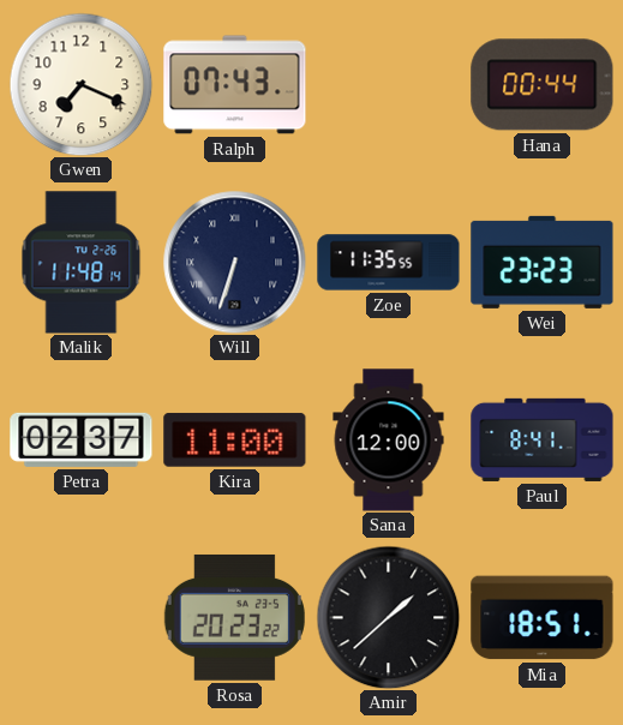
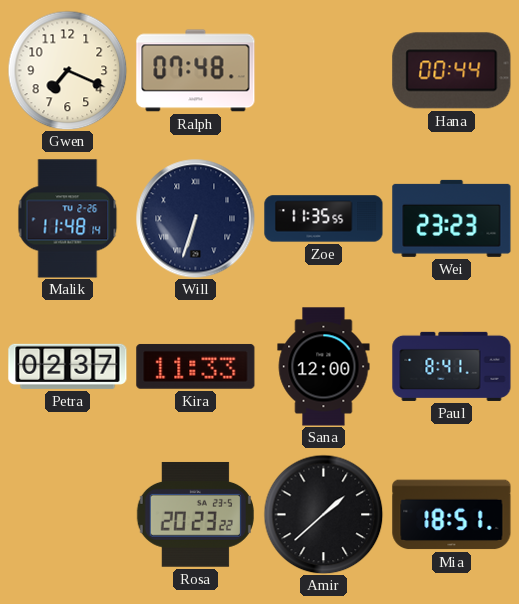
Ralph: 07:43 -> 07:48 (196, 71)
Kira: 11:00 -> 11:33 (196, 366)
